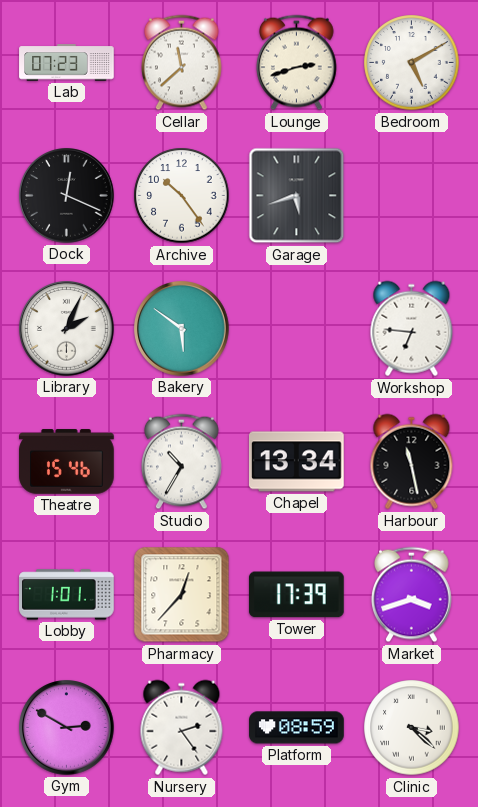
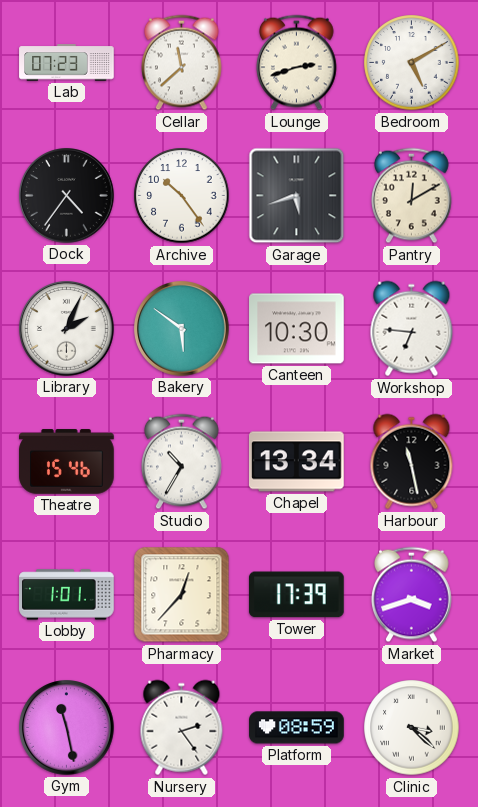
Dock: 12:19 -> 4:36 (67, 196)
Pantry: none -> 12:10 (412, 196)
Canteen: none -> 10:30 (297, 329)
Gym: 2:50 -> 11:28 (67, 728)
